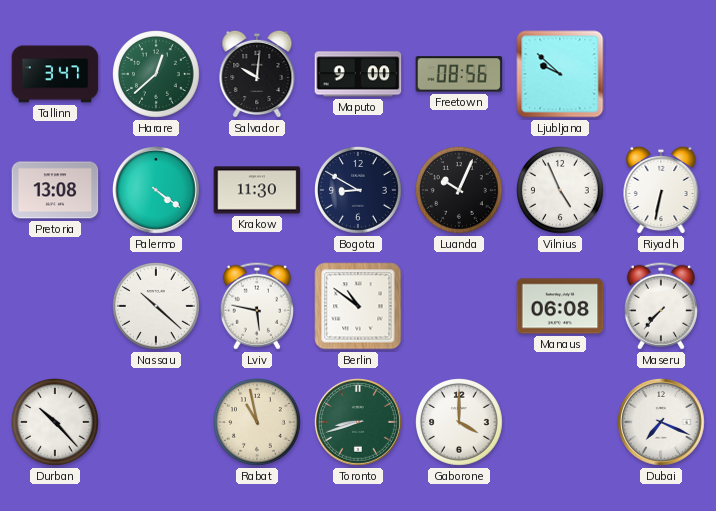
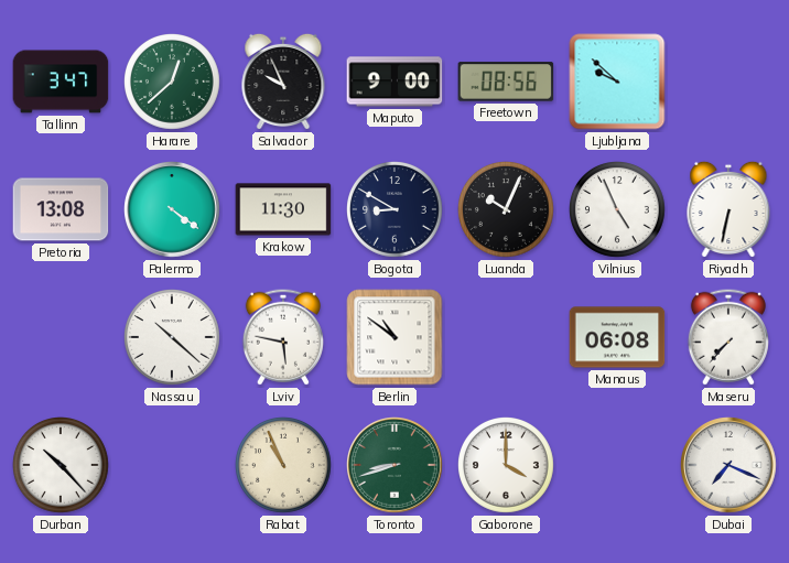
Salvador: 10:01 -> 9:56 (283, 82)
Rabat: 10:58 -> 10:56 (284, 466)
